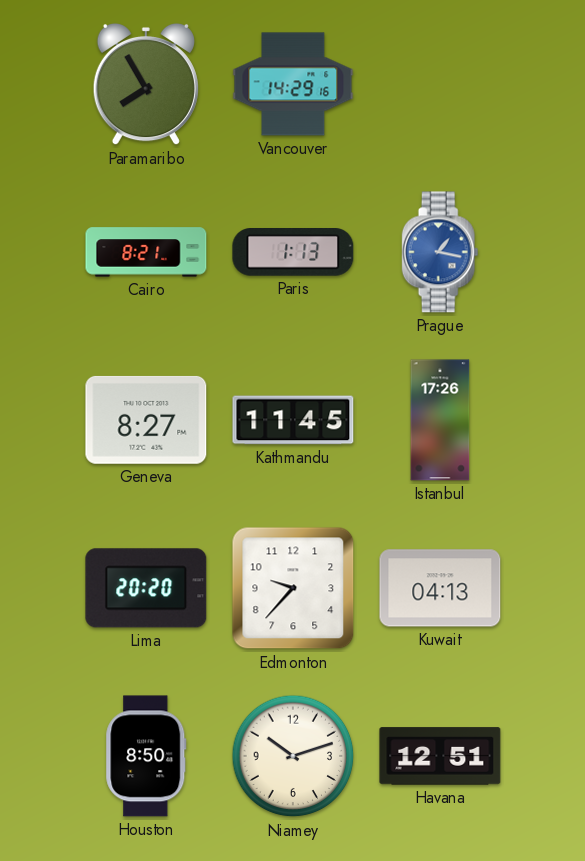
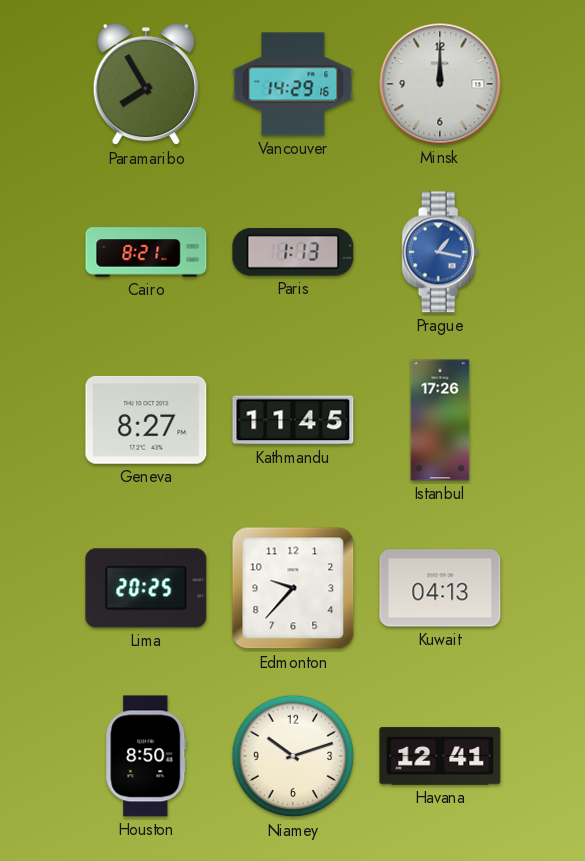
Minsk: none -> 12:00 (440, 84)
Lima: 20:20 -> 20:25 (146, 588)
Havana: 12:51 -> 12:41 (440, 756)
